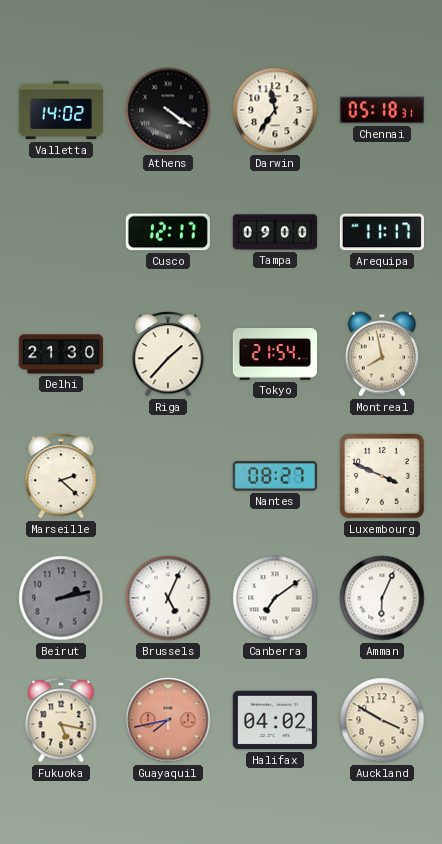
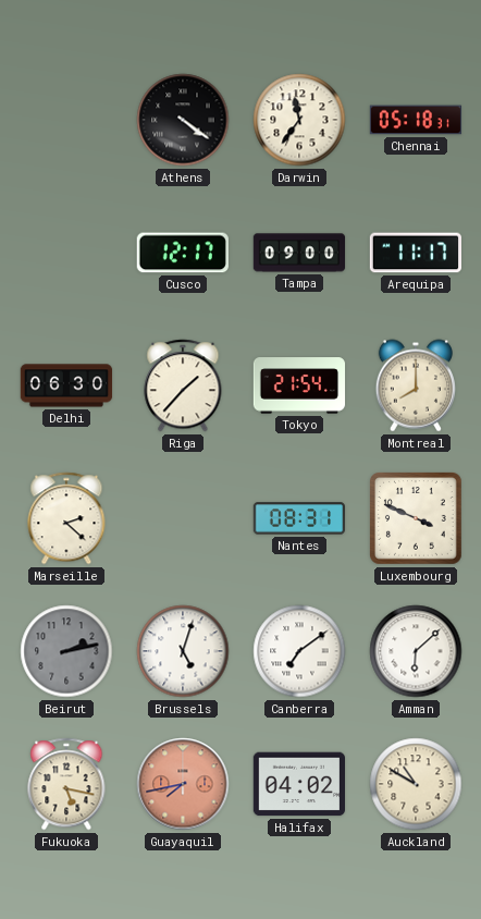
Valletta: 14:02 -> none (61, 110)
Delhi: 21:30 -> 06:30 (66, 385)
Montreal: 7:58 -> 8:00 (416, 385)
Nantes: 08:27 -> 08:31 (298, 518)
Brussels: 5:04 -> 5:03 (183, 651)
Amman: 6:04 -> 6:08 (416, 651)
Auckland: 3:50 -> 10:50 (416, 784)
